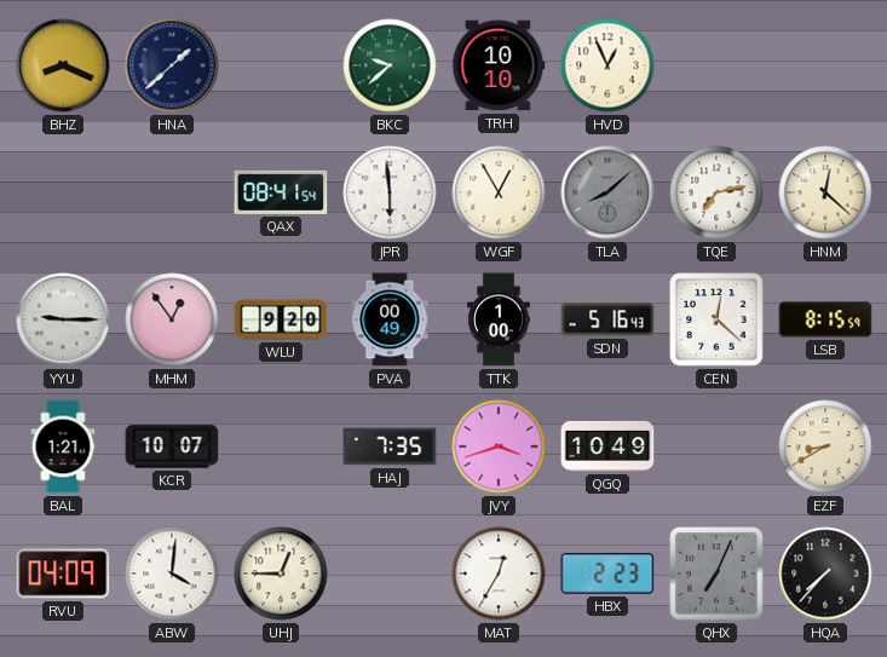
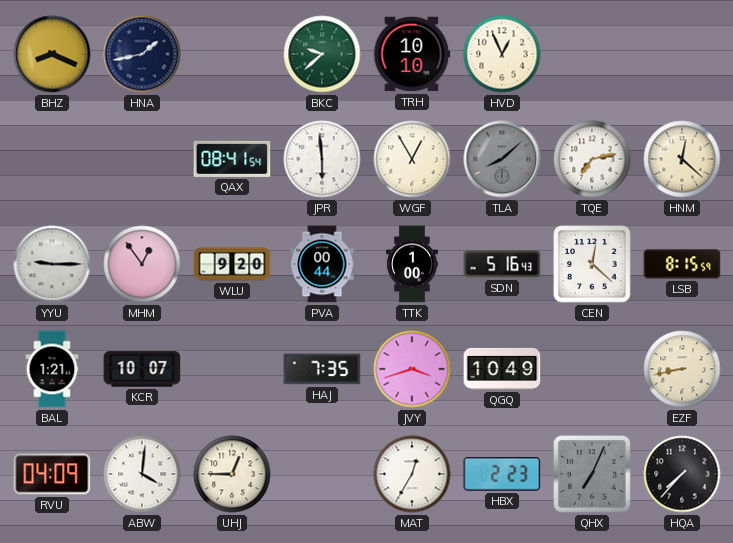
HNA: 1:38 -> 1:43 (142, 54)
PVA: 00:49 -> 00:44 (322, 264)
EZF: 8:40 -> 8:43 (682, 369)
